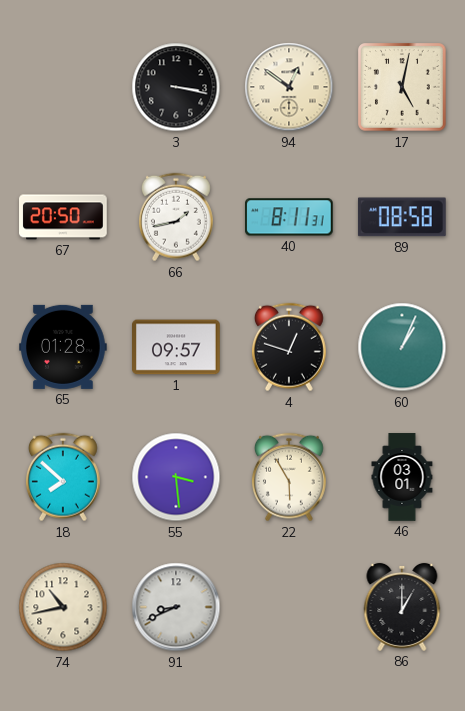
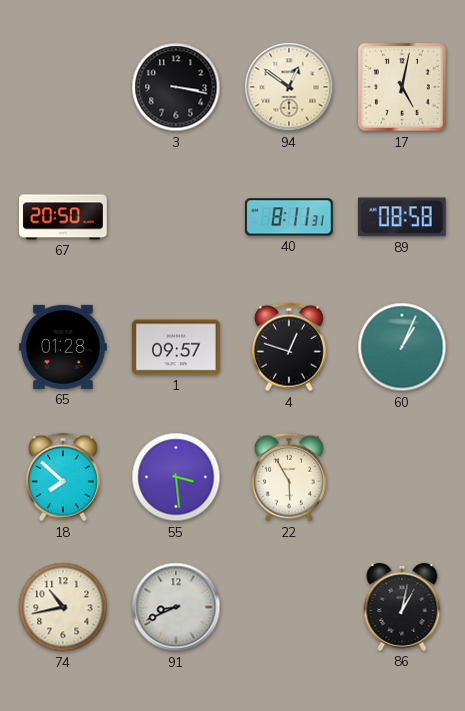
66: 1:43 -> none (176, 217)
46: 03:01 -> none (402, 477)
86: 1:00 -> 1:02 (402, 607)
